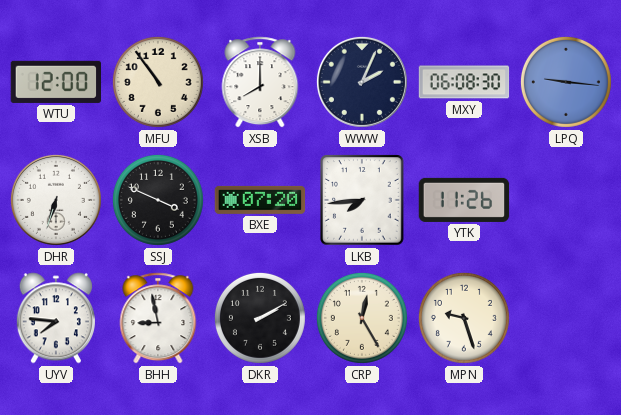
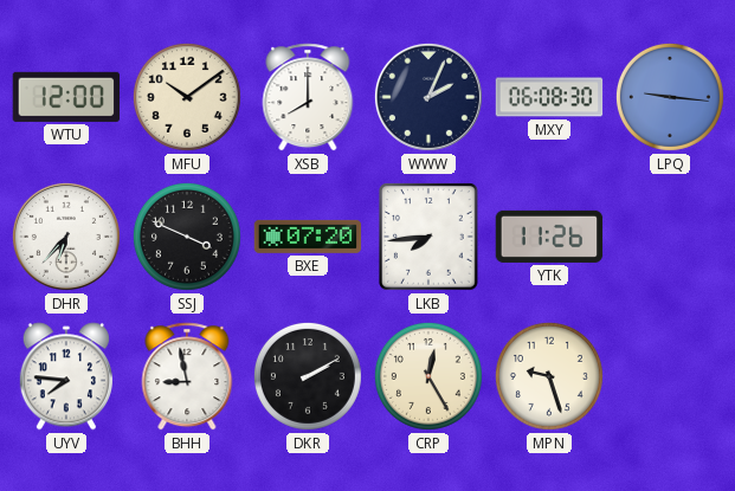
MFU: 10:54 -> 10:09 (187, 97)
DHR: 6:33 -> 6:37 (66, 237)
